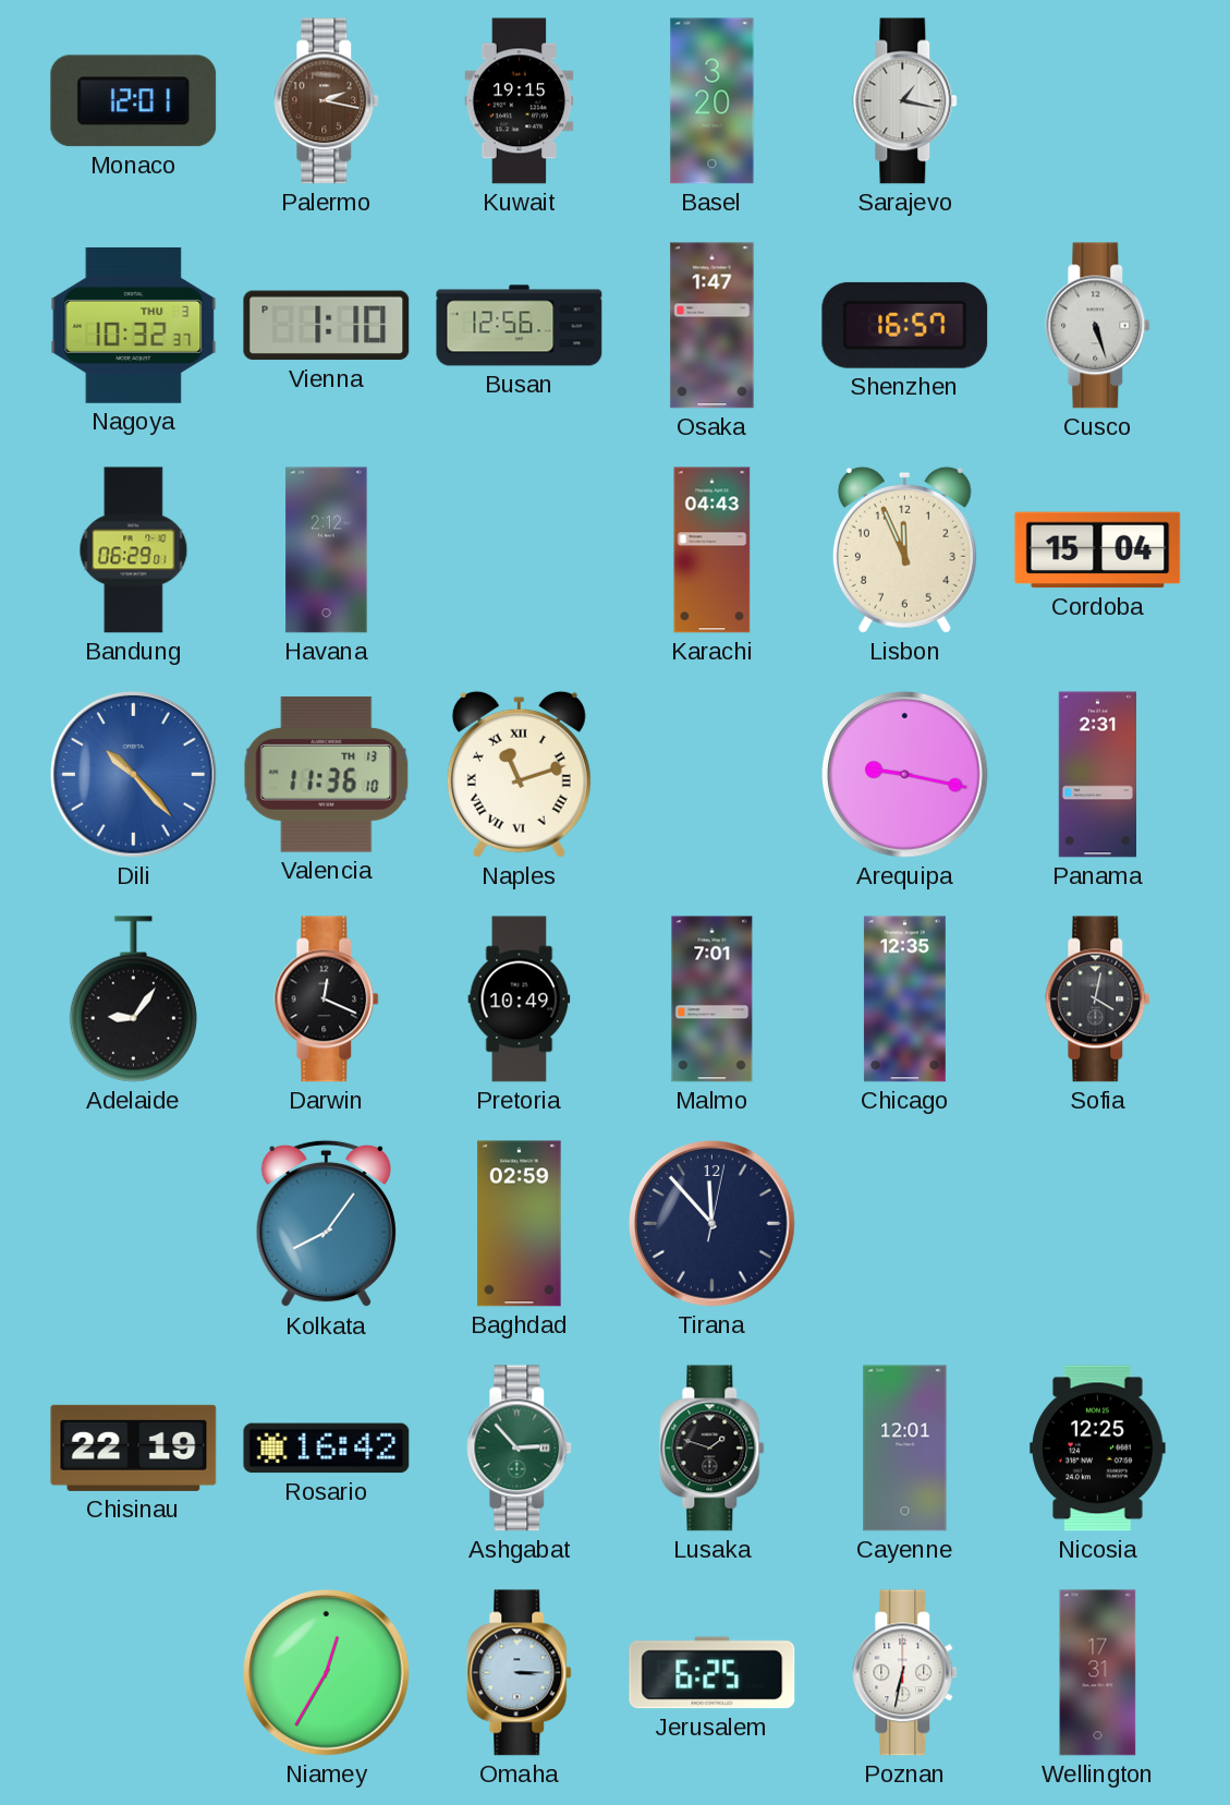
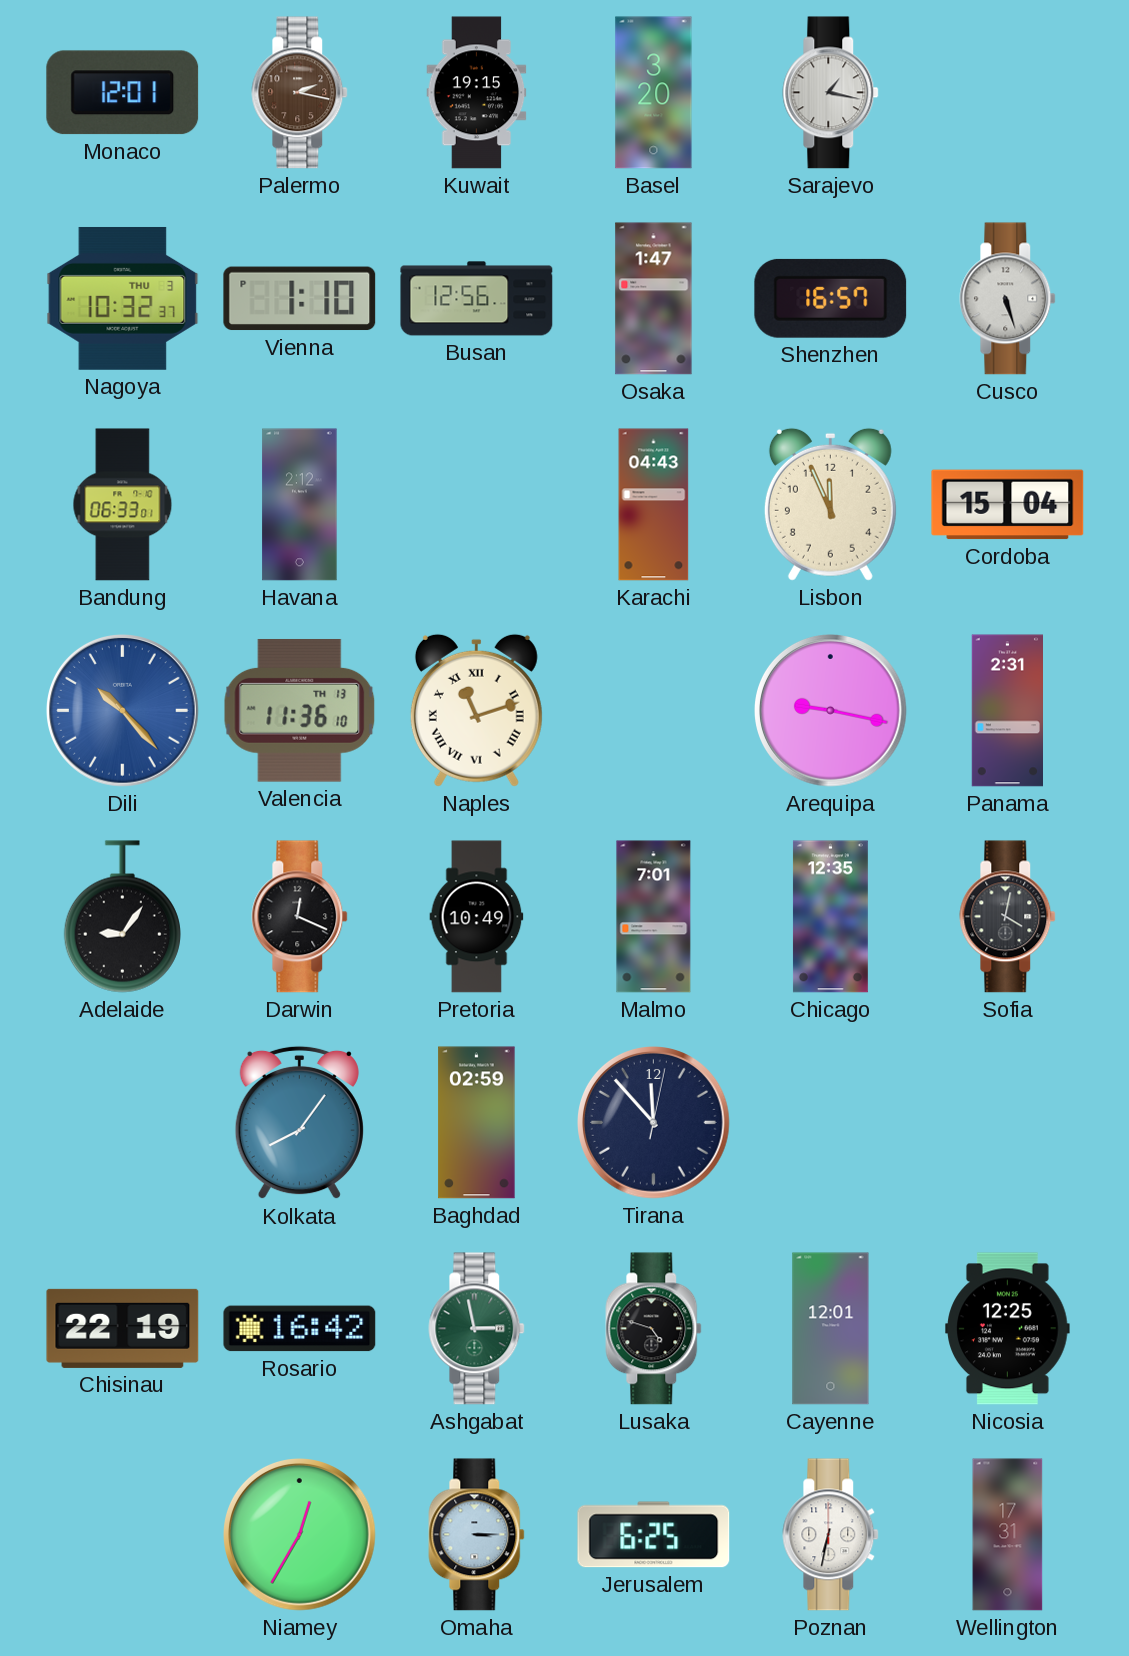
Bandung: 06:29 -> 06:33 (123, 505)
Ashgabat: 2:53 -> 2:58 (477, 1329)
Lusaka: 1:48 -> 4:48 (654, 1329)
